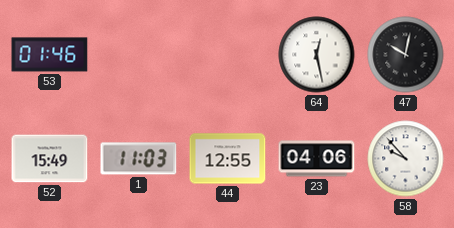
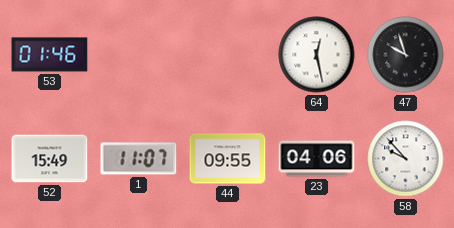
47: 10:02 -> 9:57 (406, 55)
1: 11:03 -> 11:07 (139, 159)
44: 12:55 -> 09:55 (228, 159)
